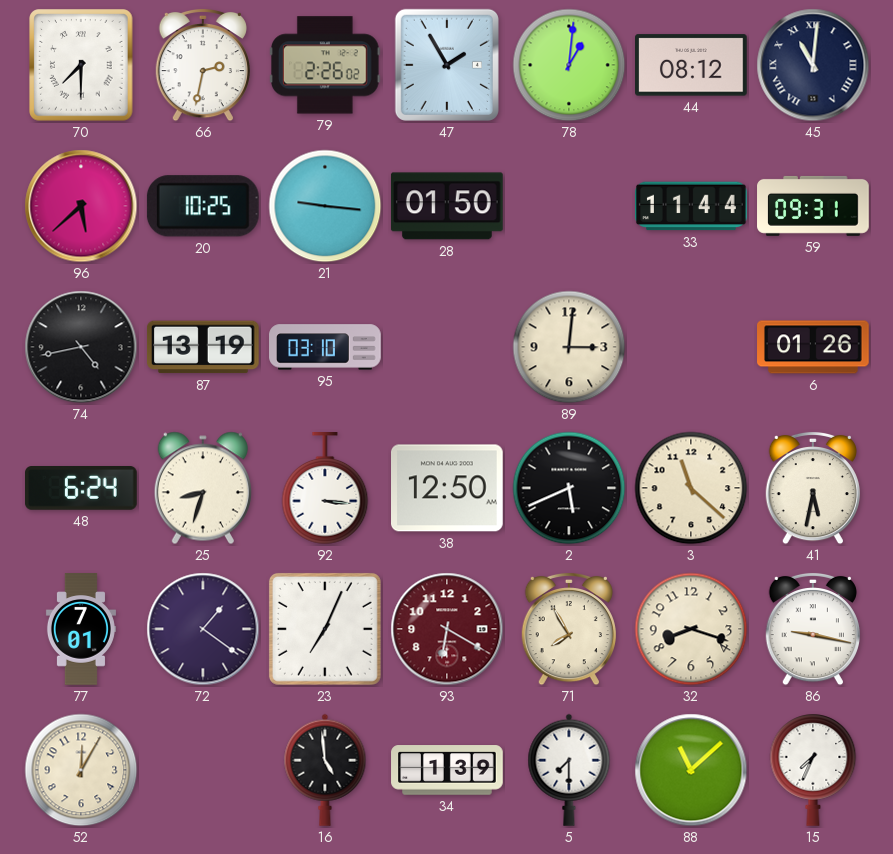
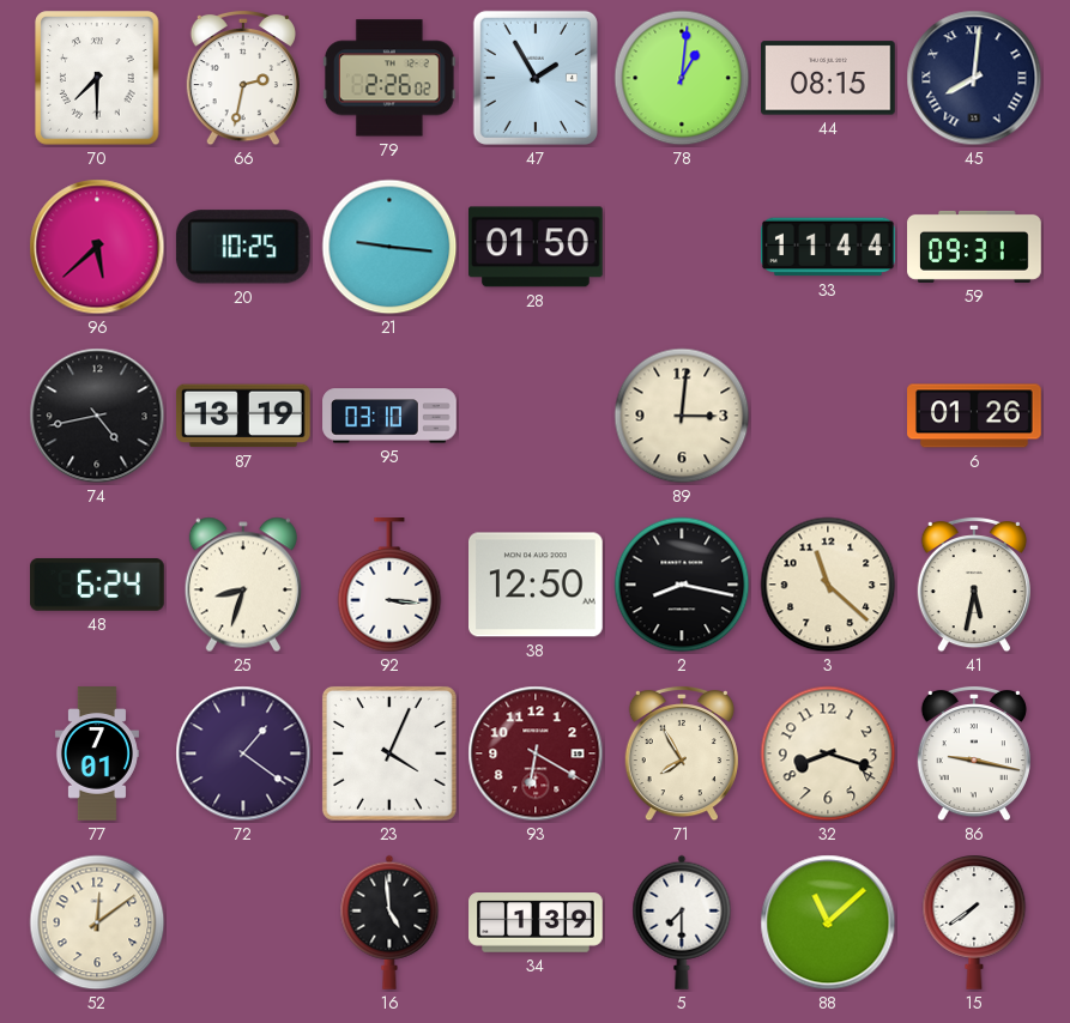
44: 08:12 -> 08:15 (829, 78)
45: 11:01 -> 8:01 (974, 78)
2: 5:41 -> 8:17 (682, 585)
23: 7:04 -> 4:04 (389, 753)
52: 12:05 -> 12:09 (97, 922)
15: 7:34 -> 7:39 (974, 922)
